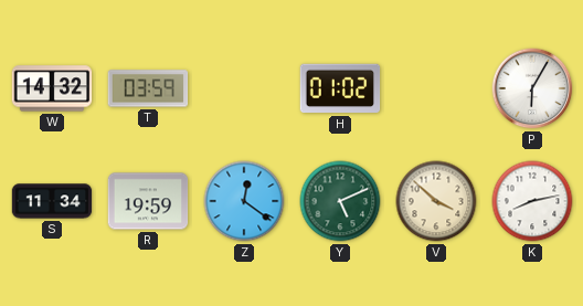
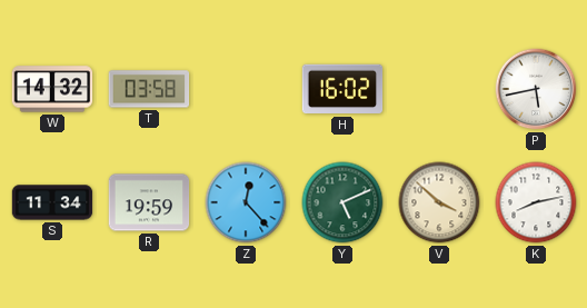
T: 03:59 -> 03:58 (149, 89)
H: 01:02 -> 16:02 (342, 89)
P: 6:05 -> 5:43 (536, 89)
Z: 12:21 -> 12:23 (246, 202)
